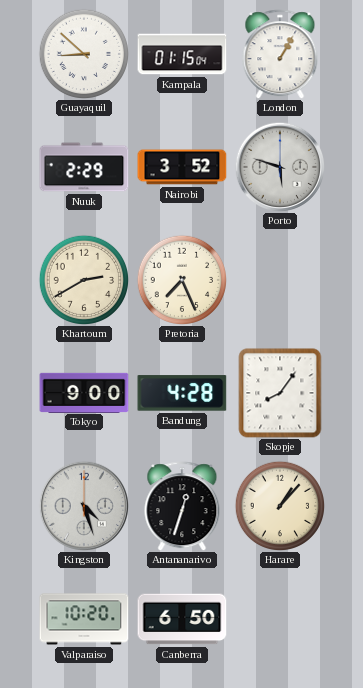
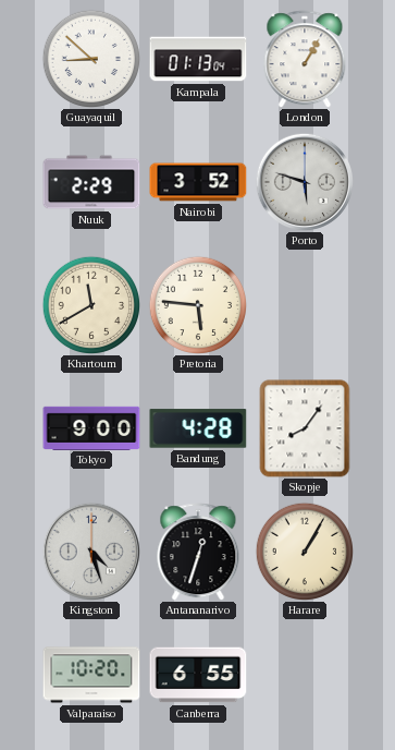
Kampala: 01:15 -> 01:13 (198, 59)
Khartoum: 2:40 -> 11:40 (90, 304)
Pretoria: 7:26 -> 5:46 (197, 304)
Harare: 1:07 -> 1:05 (304, 551)
Canberra: 6:50 -> 6:55 (198, 675)
